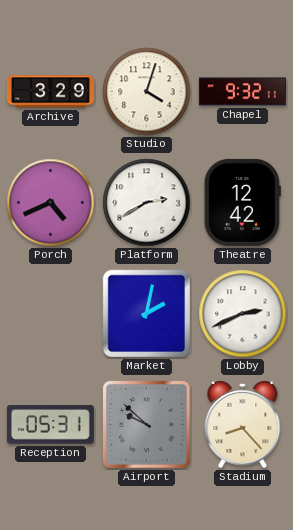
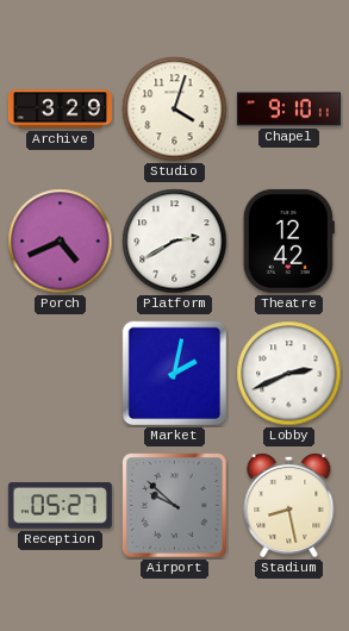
Chapel: 9:32 -> 9:10 (288, 110)
Reception: 05:31 -> 05:27 (60, 506)
Stadium: 8:23 -> 8:28 (289, 505)
